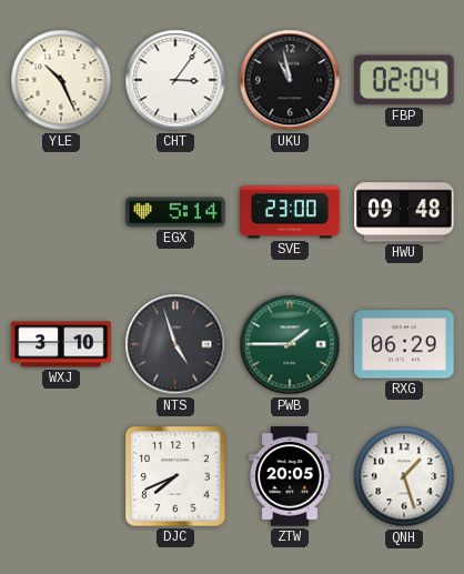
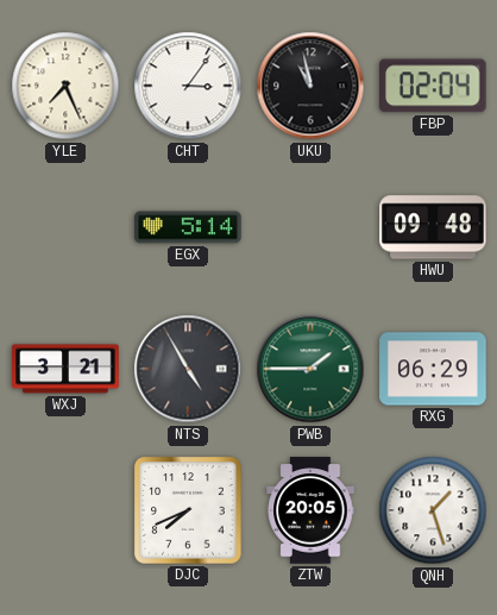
YLE: 10:26 -> 7:26 (65, 86)
SVE: 23:00 -> none (290, 212)
WXJ: 3:10 -> 3:21 (65, 369)
NTS: 4:57 -> 4:55 (188, 369)
